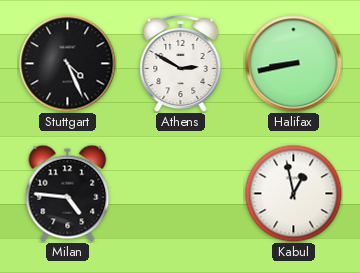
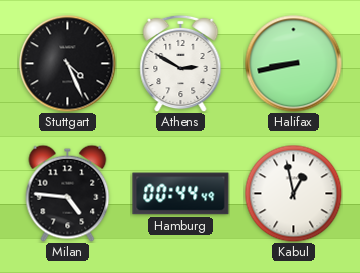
Hamburg: none -> 00:44 (181, 194)
